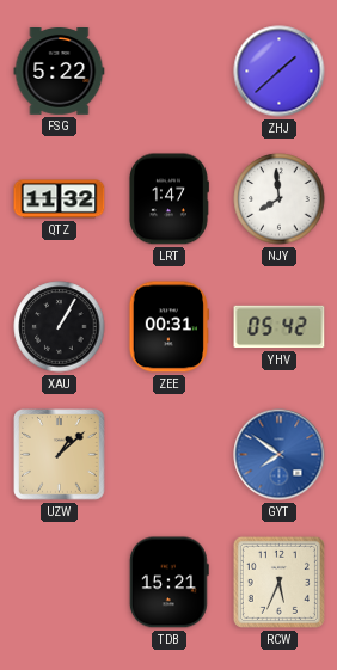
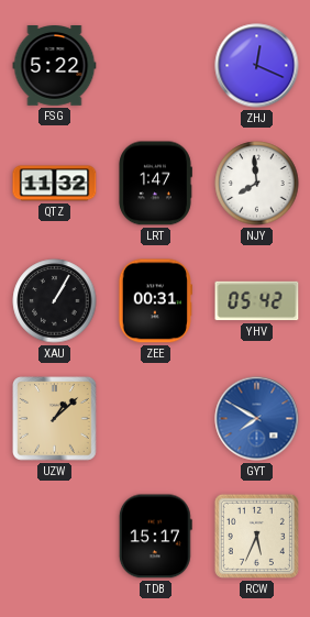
ZHJ: 1:38 -> 12:19 (257, 66)
GYT: 7:51 -> 7:50 (257, 419)
TDB: 15:21 -> 15:17 (155, 537)
